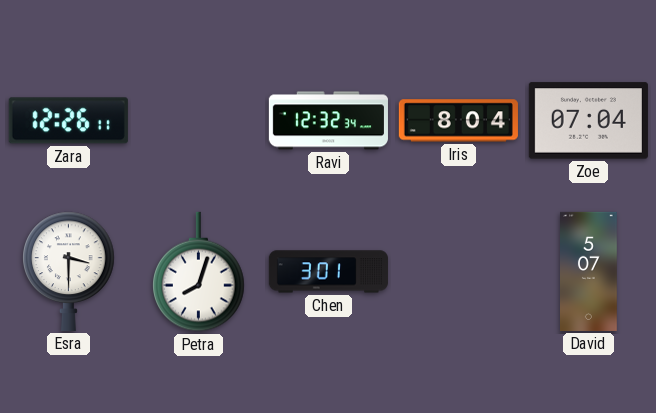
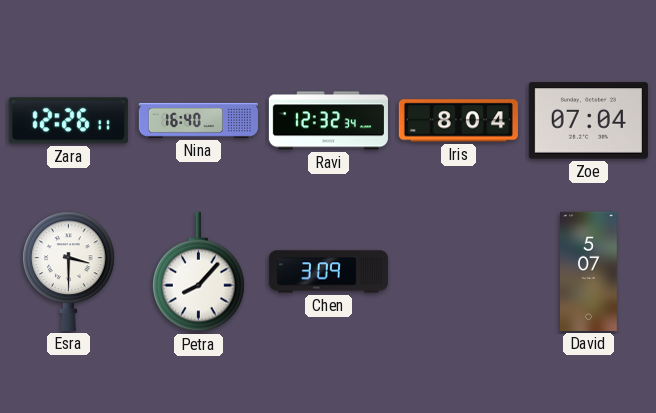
Nina: none -> 16:40 (198, 120)
Petra: 8:03 -> 8:07 (199, 272)
Chen: 3:01 -> 3:09 (328, 272)
